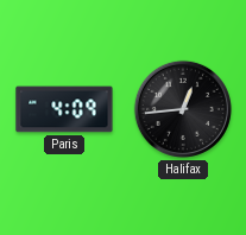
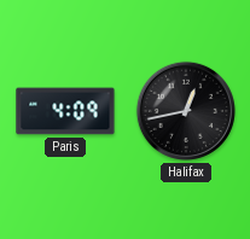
Halifax: 12:44 -> 12:43 (186, 111)
